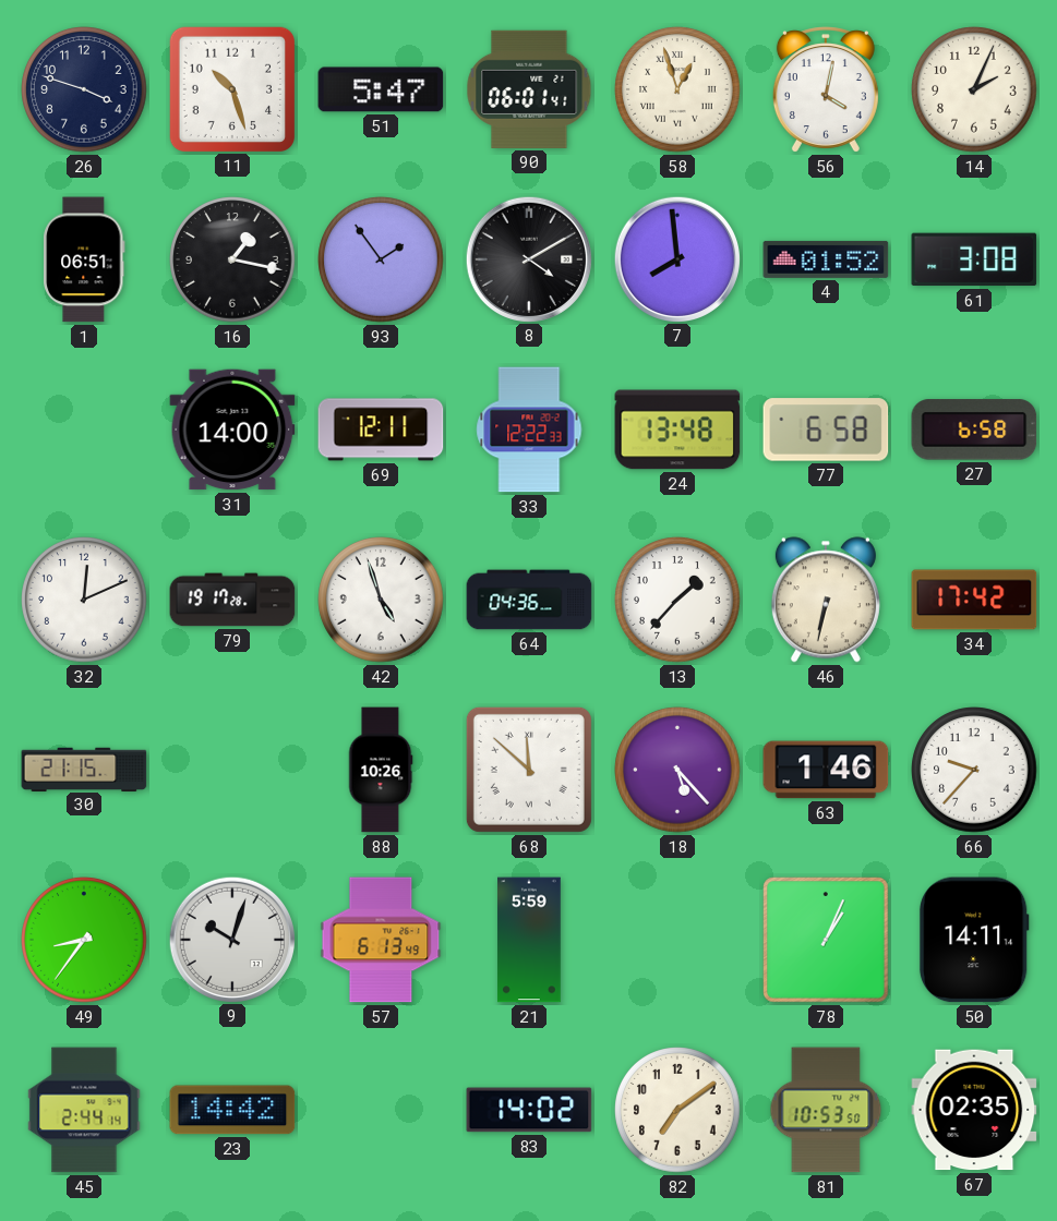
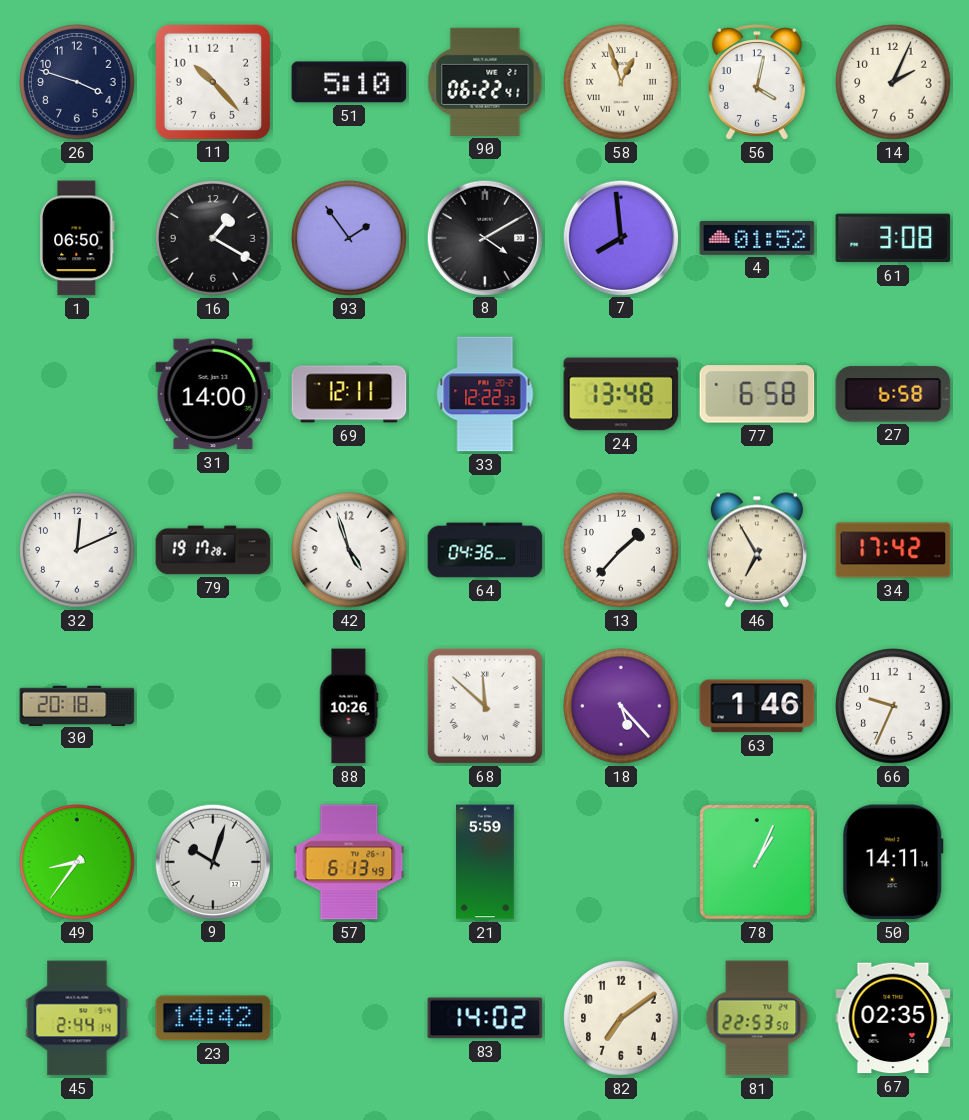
11: 10:27 -> 10:23 (212, 81)
51: 5:47 -> 5:10 (349, 82)
90: 06:01 -> 06:22 (485, 82)
1: 06:51 -> 06:50 (77, 238)
16: 1:17 -> 1:20 (213, 238)
46: 6:32 -> 6:55 (757, 550)
30: 21:15 -> 20:18 (77, 705)
66: 9:37 -> 9:34 (893, 706)
81: 10:53 -> 22:53 (757, 1018)
